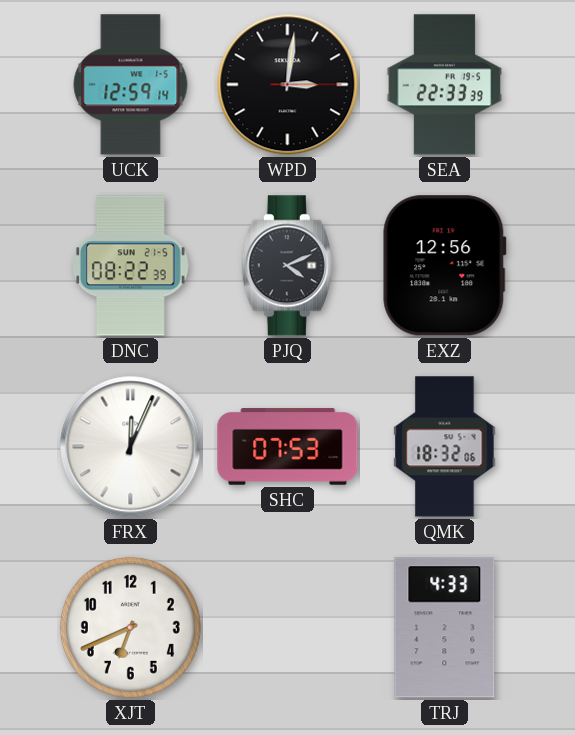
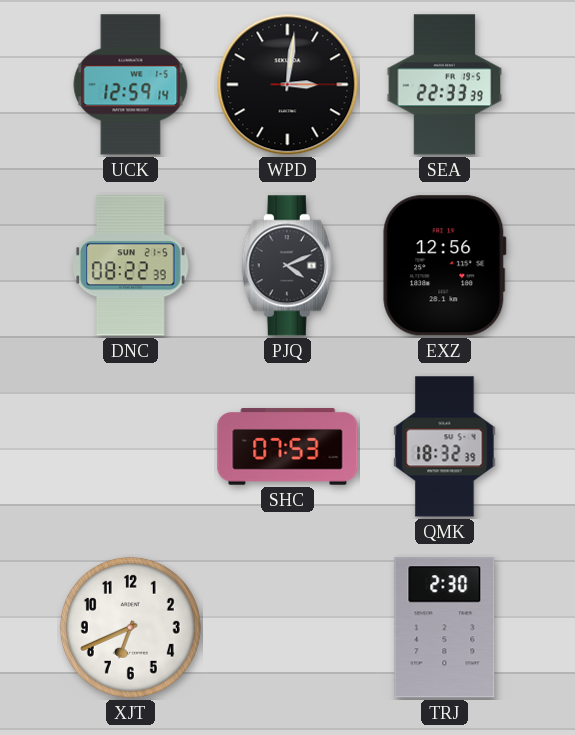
FRX: 12:04 -> none (131, 447)
QMK: 18:32:06 -> 18:32:39 (445, 447)
TRJ: 4:33 -> 2:30 (445, 628)
